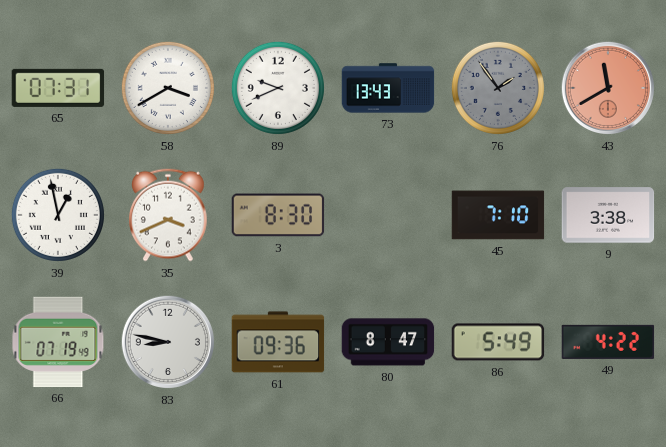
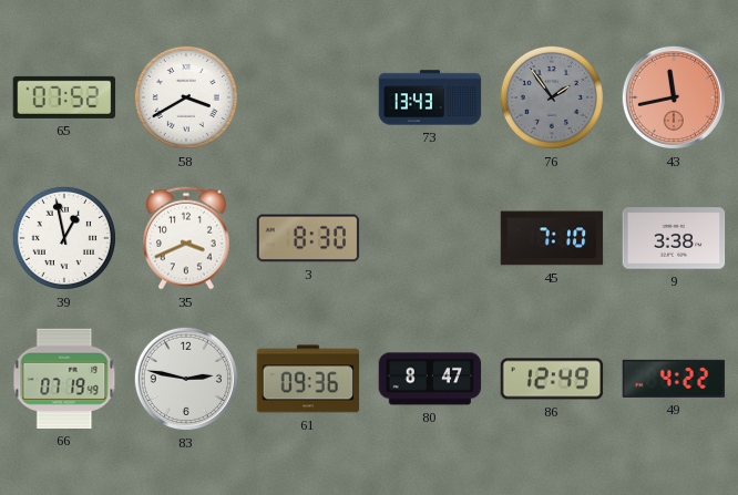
65: 07:31 -> 07:52 (64, 97)
89: 9:41 -> none (278, 88)
43: 11:40 -> 11:43 (674, 97)
83: 8:47 -> 2:47 (186, 379)
86: 5:49 -> 12:49 (552, 379)
